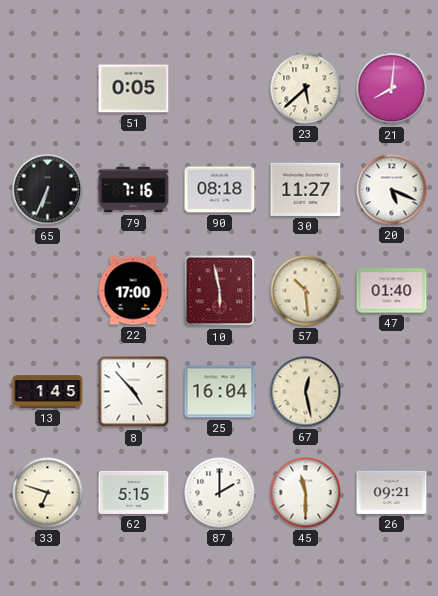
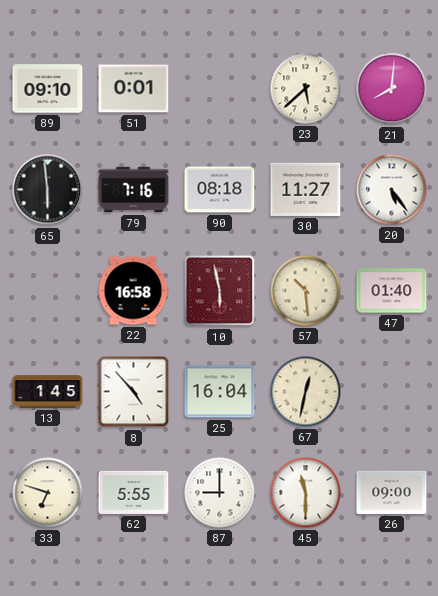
89: none -> 09:10 (48, 89)
51: 0:05 -> 0:01 (134, 89)
65: 6:34 -> 5:59 (48, 190)
20: 5:19 -> 5:24 (392, 190)
22: 17:00 -> 16:58 (133, 291)
67: 12:28 -> 12:32 (306, 392)
62: 5:15 -> 5:55 (134, 492)
87: 2:00 -> 9:00 (220, 493)
26: 09:21 -> 09:00 (392, 492)
